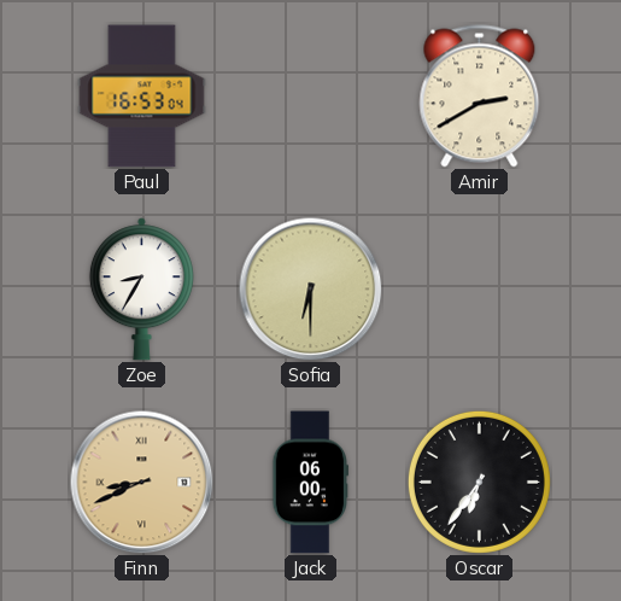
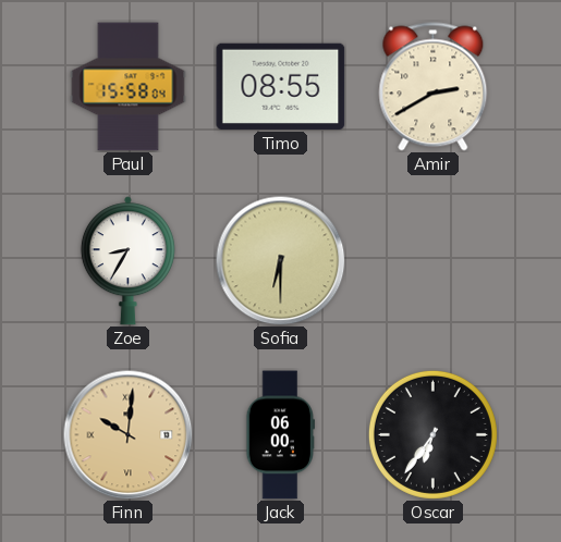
Paul: 16:53 -> 15:58 (129, 87)
Timo: none -> 08:55 (281, 86)
Finn: 8:41 -> 10:01 (129, 435)
